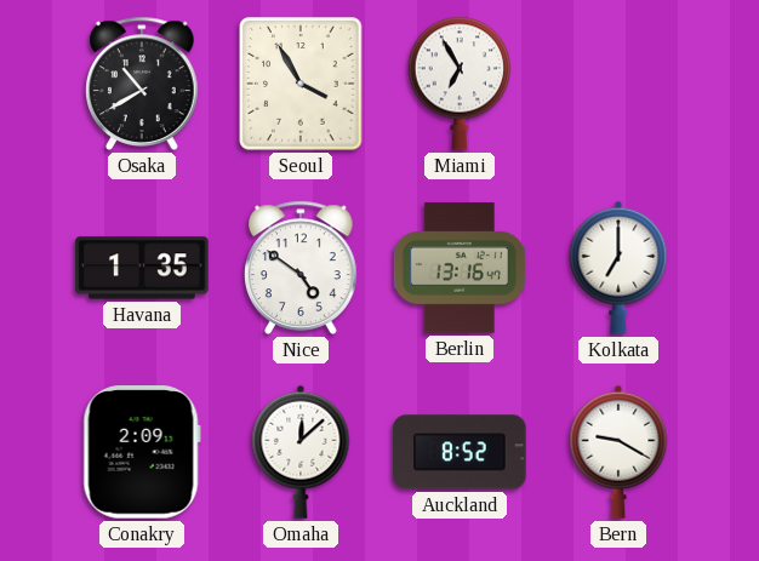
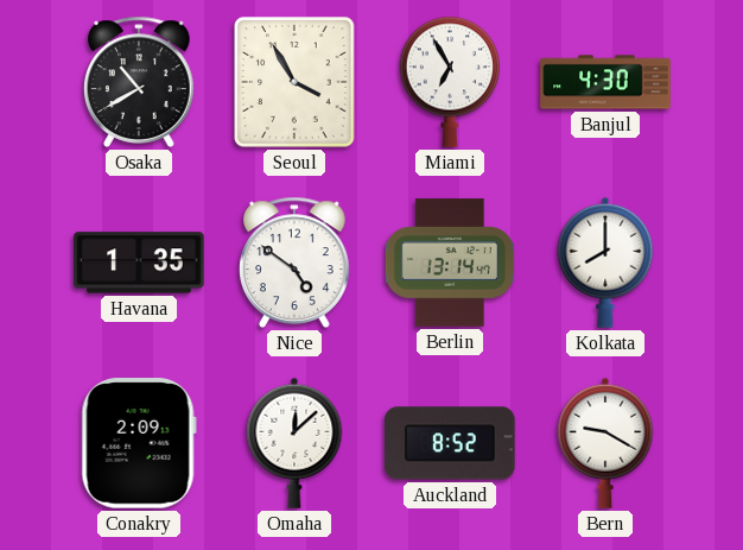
Banjul: none -> 4:30 (605, 82)
Berlin: 13:16 -> 13:14 (450, 263)
Kolkata: 7:00 -> 8:00 (605, 263)
